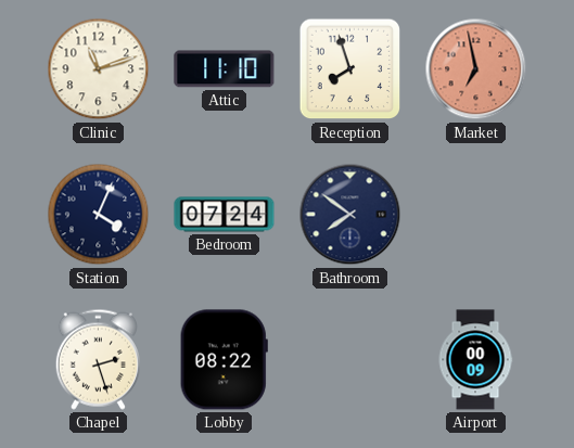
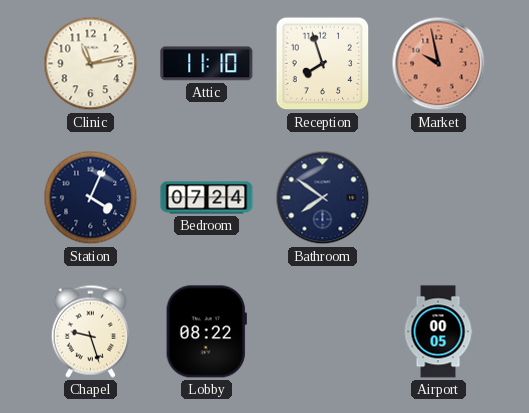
Clinic: 11:12 -> 11:13 (91, 64)
Market: 6:58 -> 9:58 (439, 64)
Chapel: 2:27 -> 9:27 (90, 331)
Airport: 00:09 -> 00:05 (438, 332)
